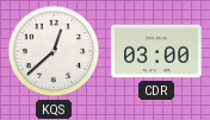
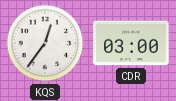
KQS: 12:38 -> 12:36 (45, 43)
